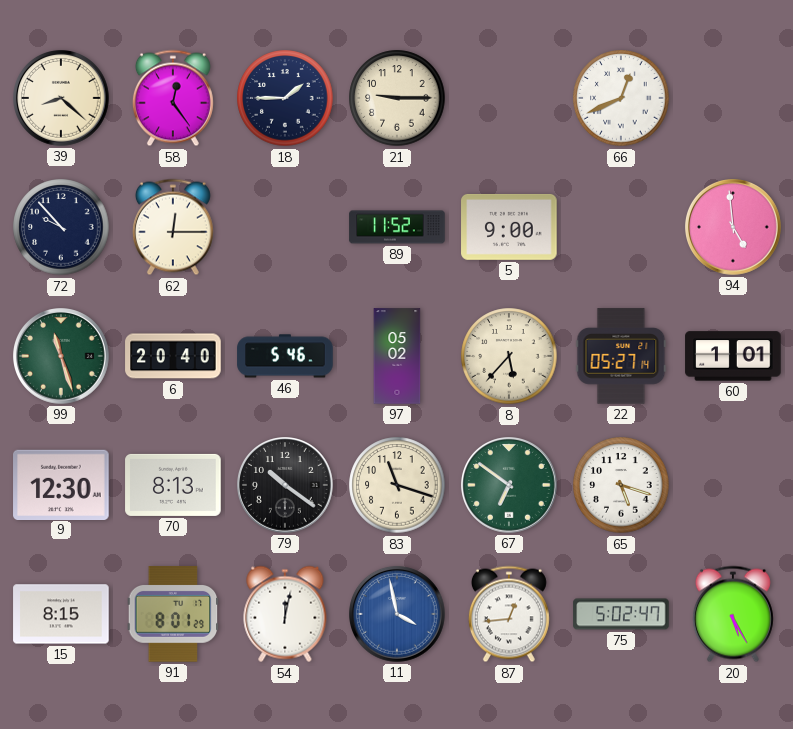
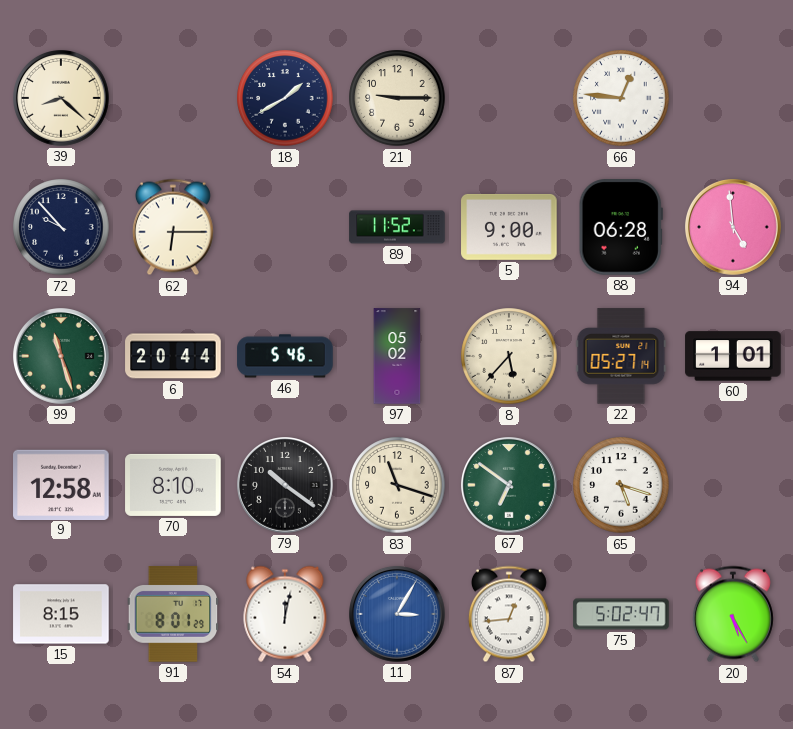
58: 12:24 -> none (173, 98)
18: 1:45 -> 1:40 (285, 98)
66: 12:41 -> 12:46 (621, 98)
62: 12:15 -> 6:15 (173, 227)
88: none -> 06:28 (621, 227)
6: 20:40 -> 20:44 (173, 356)
9: 12:30 -> 12:58 (61, 484)
70: 8:13 -> 8:10 (173, 485)
11: 3:58 -> 3:05 (398, 615)
